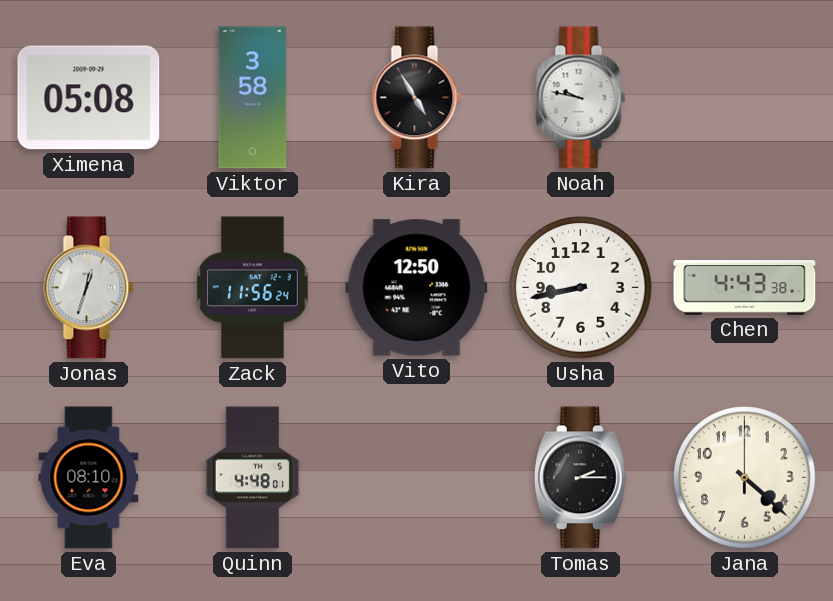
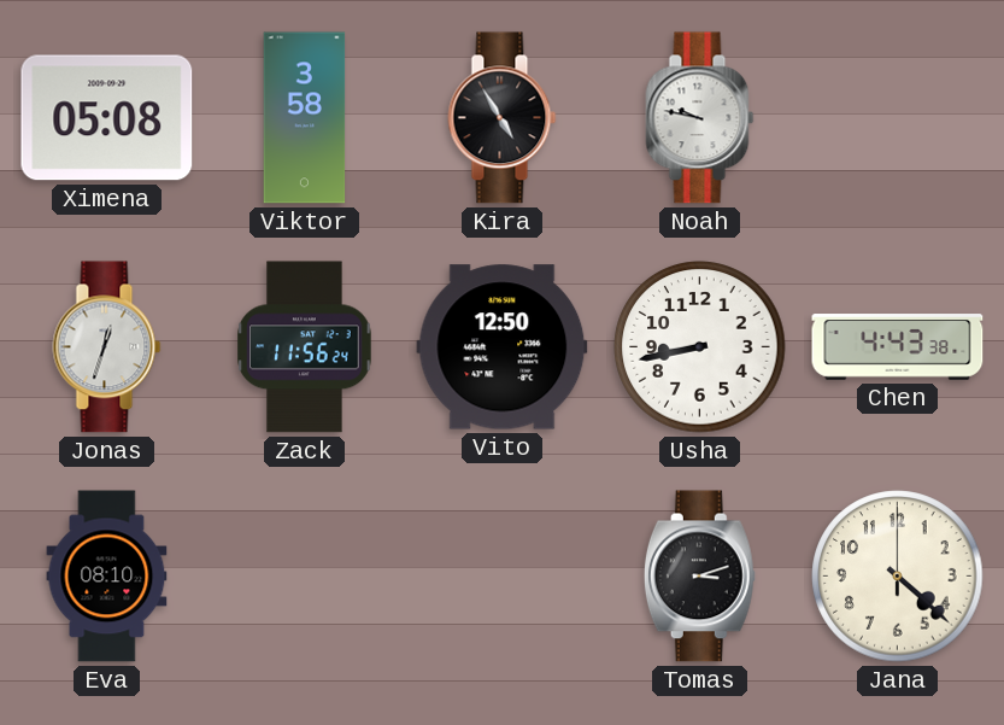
Quinn: 4:48 -> none (252, 478)
Tomas: 2:15 -> 3:12 (699, 577)
